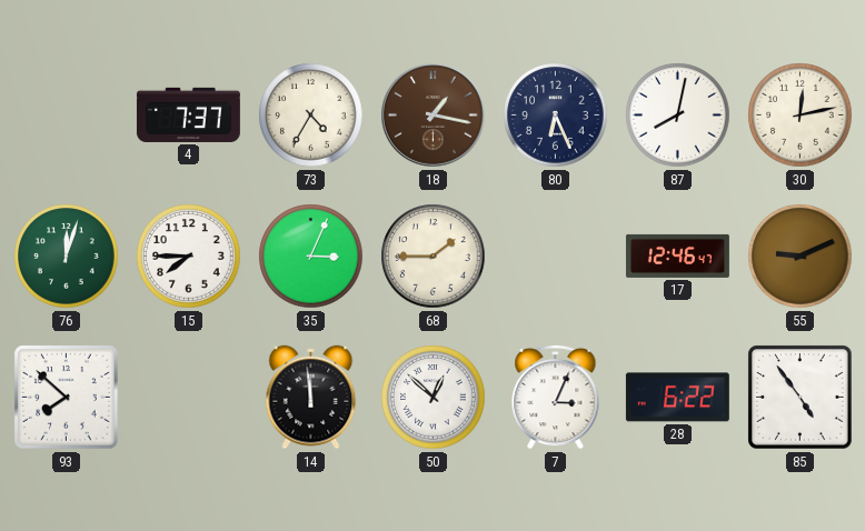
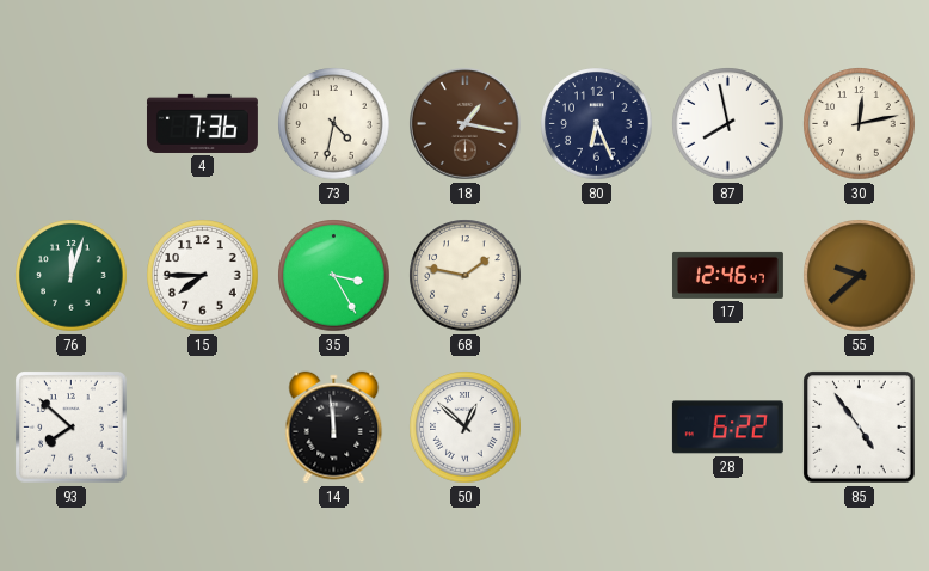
4: 7:37 -> 7:36 (202, 123)
73: 4:35 -> 4:32 (334, 124)
87: 8:02 -> 7:58 (728, 124)
35: 3:04 -> 3:25 (334, 276)
68: 1:45 -> 1:47 (466, 276)
55: 9:11 -> 9:38 (860, 276)
7: 3:04 -> none (556, 397)
